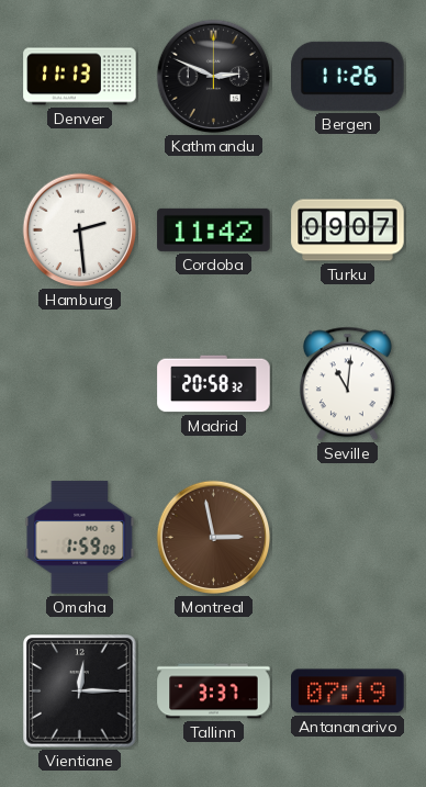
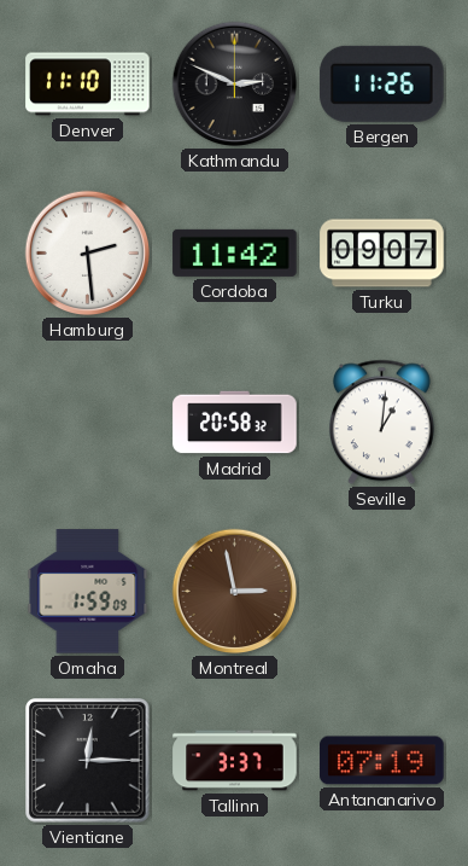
Denver: 11:13 -> 11:10 (88, 85)
Seville: 11:01 -> 1:01 (381, 423)
